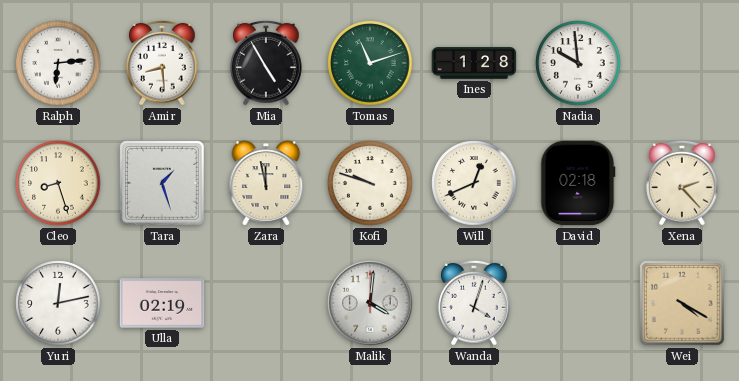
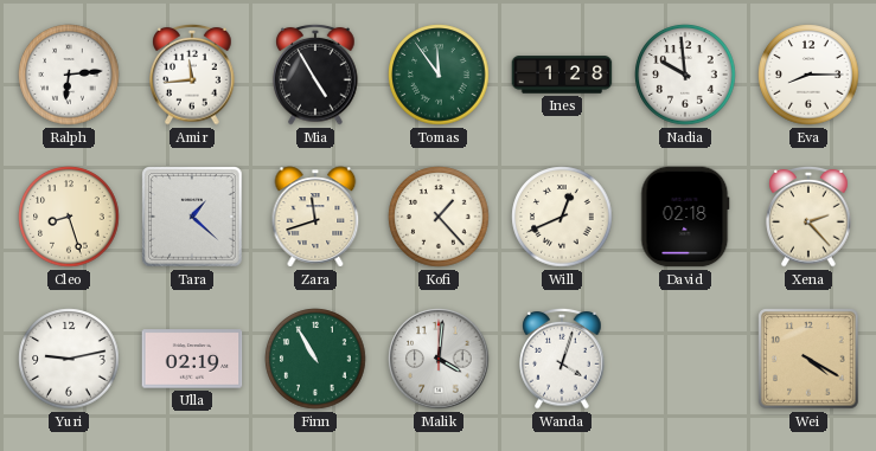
Amir: 8:29 -> 11:44 (192, 75)
Tomas: 11:12 -> 11:54 (439, 75)
Eva: none -> 8:15 (808, 75)
Tara: 1:27 -> 1:22 (192, 217)
Zara: 11:58 -> 11:42 (315, 217)
Kofi: 9:48 -> 1:23 (439, 217)
Yuri: 12:13 -> 9:13 (69, 359)
Finn: none -> 10:55 (315, 359)
